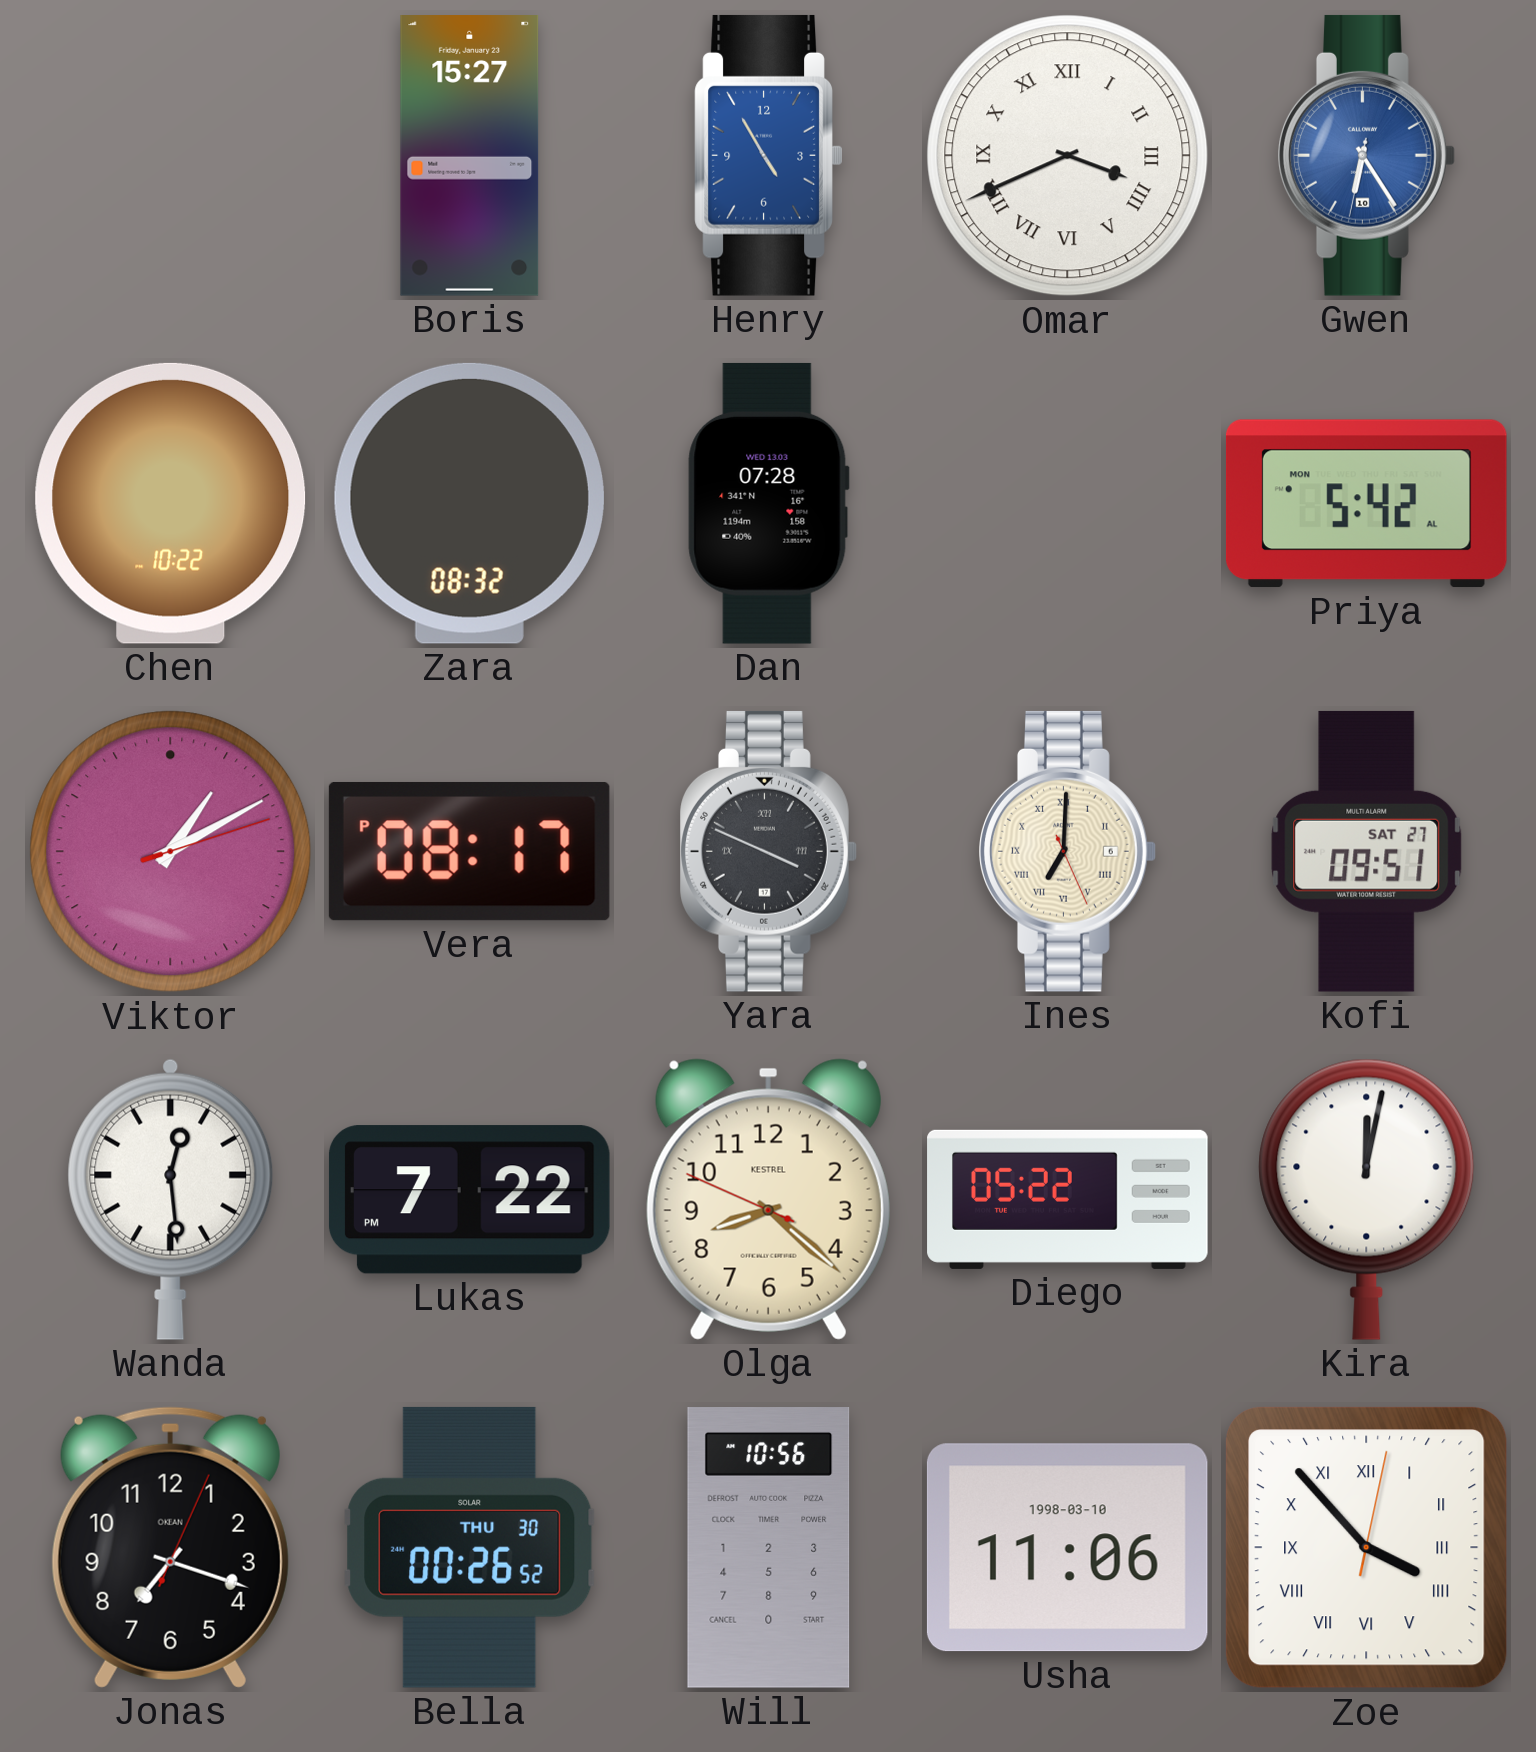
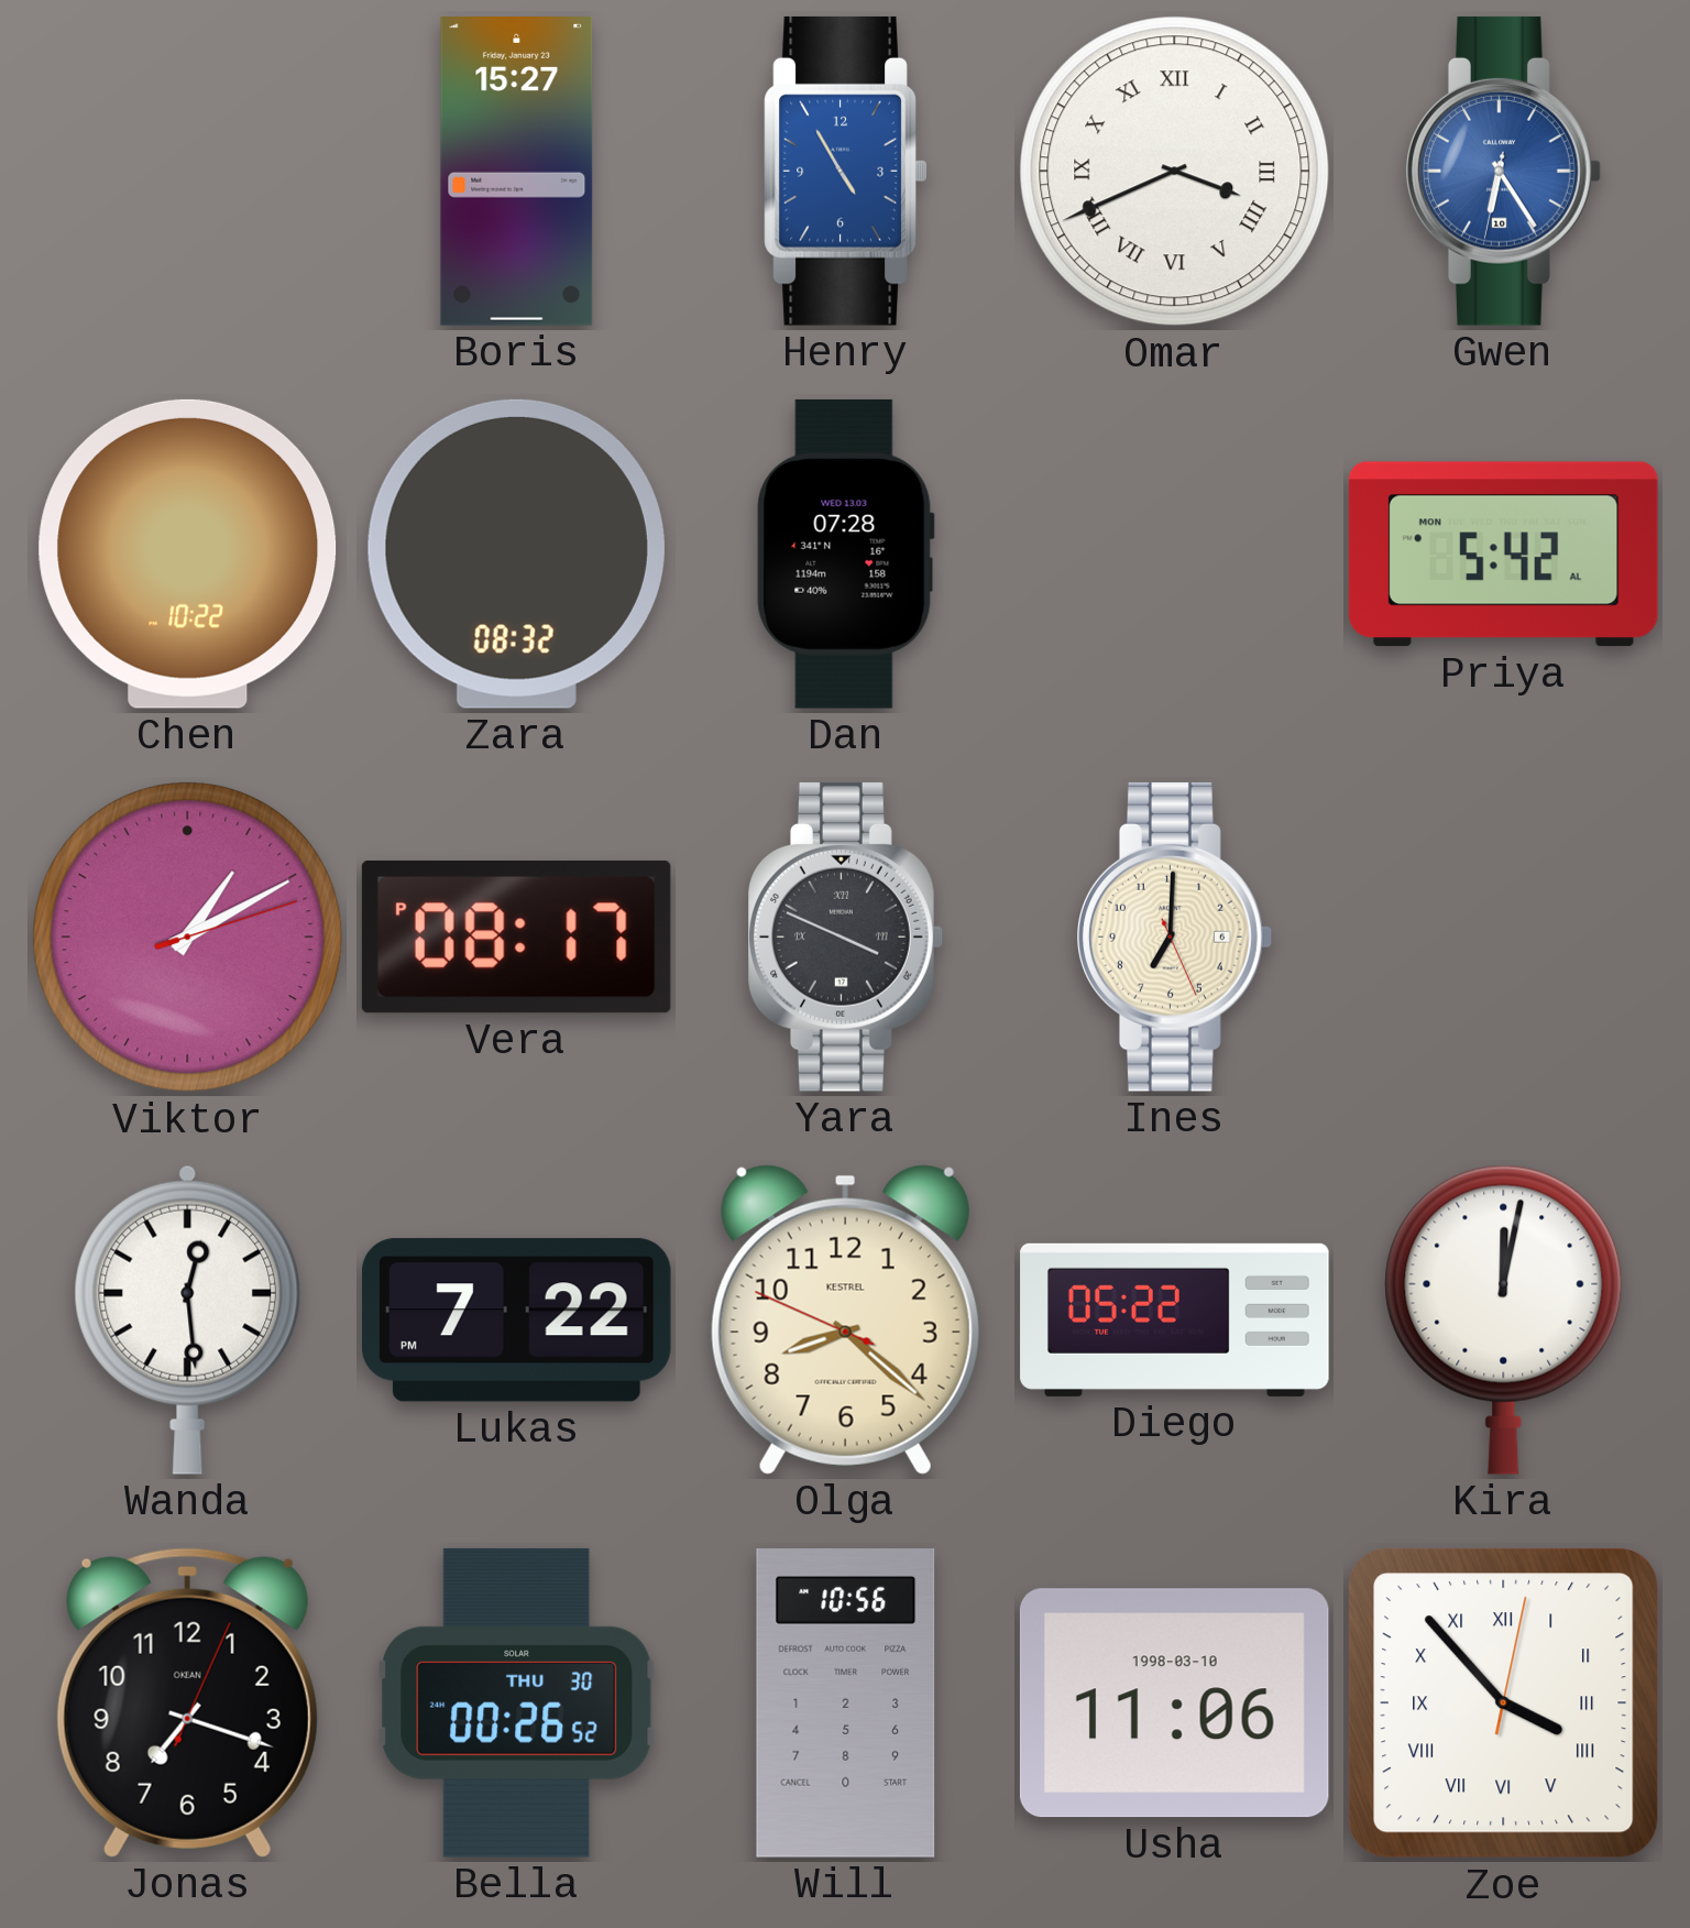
Ines numerals: Roman -> Arabic (1174, 936)
Kofi: 09:51 -> none (1367, 851)
